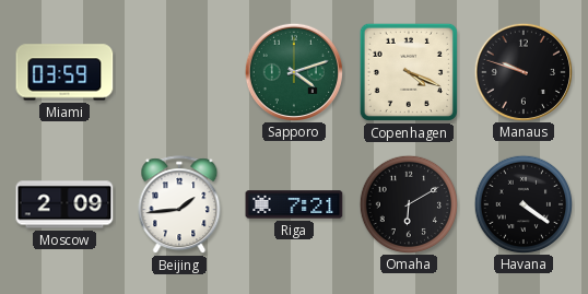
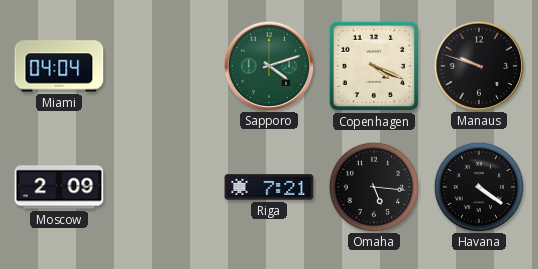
Miami: 03:59 -> 04:04 (59, 66)
Beijing: 1:44 -> none (179, 205)
Omaha: 6:10 -> 5:16 (373, 186)
